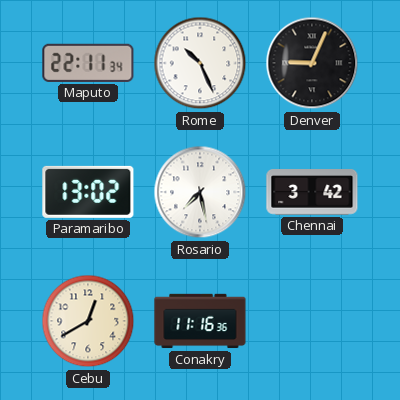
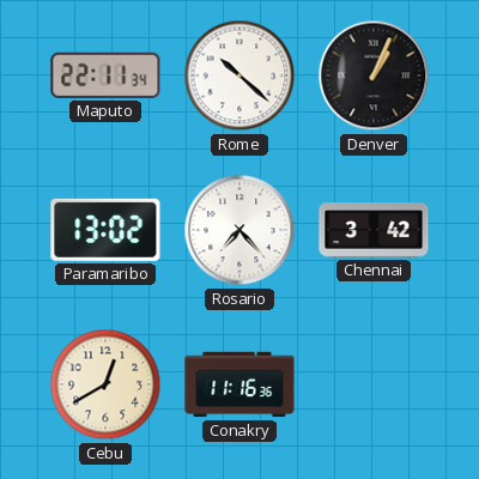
Rome: 10:26 -> 10:22 (239, 75)
Denver: 9:04 -> 1:04 (374, 75)
Rosario: 7:28 -> 7:23 (239, 230)
